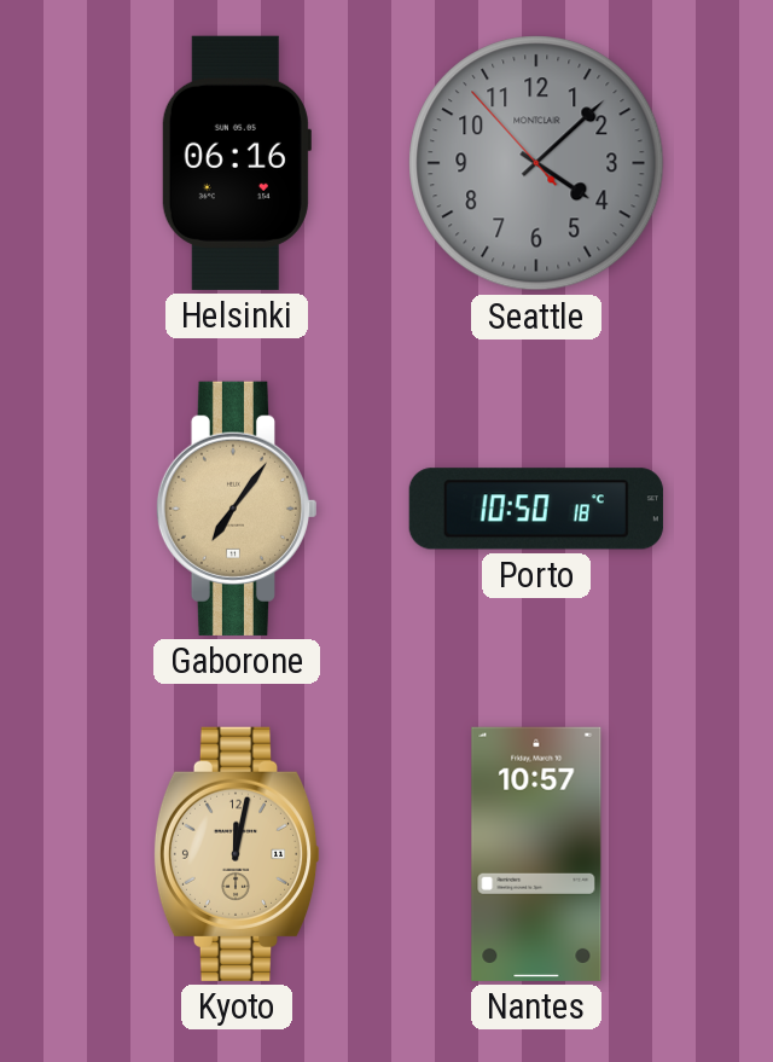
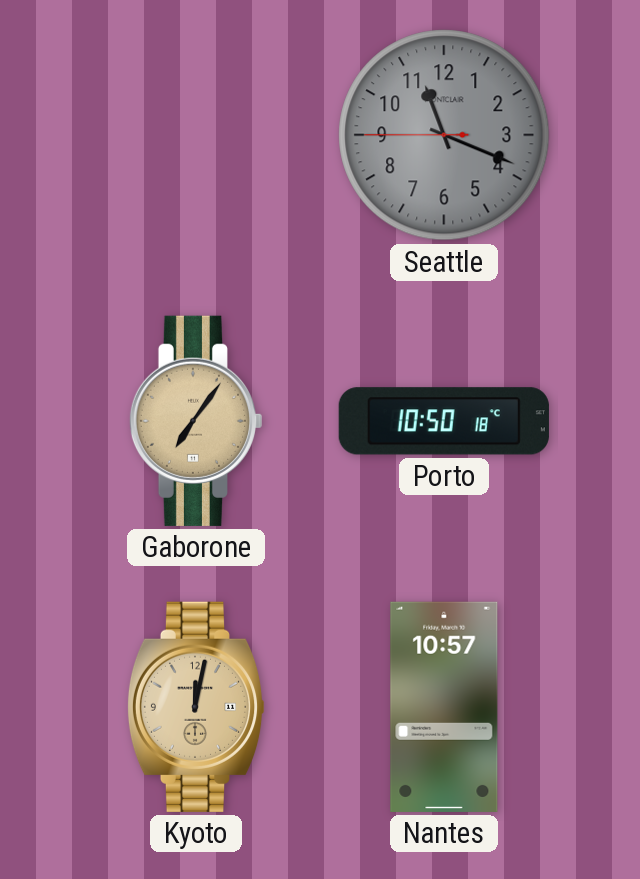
Helsinki: 06:16 -> none (236, 163)
Seattle: 4:07 -> 11:18 (444, 135)
